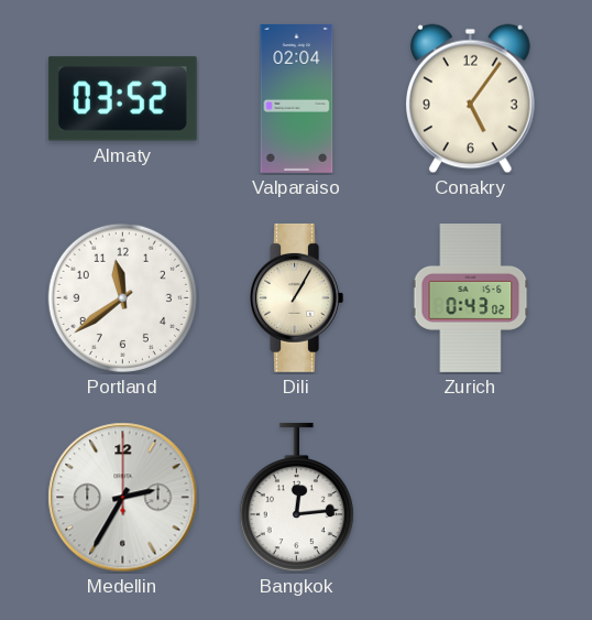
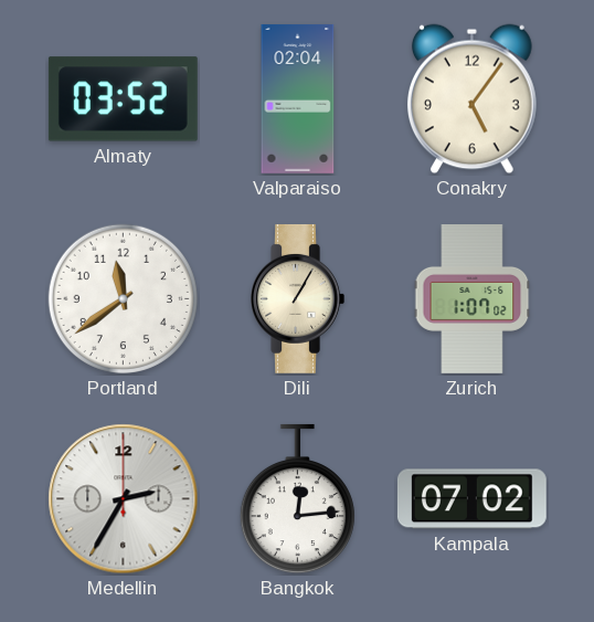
Zurich: 0:43 -> 1:07 (473, 299)
Kampala: none -> 07:02 (471, 499)
